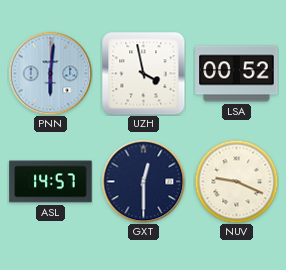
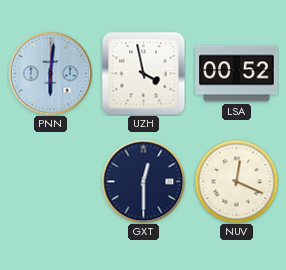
ASL: 14:57 -> none (51, 182)
NUV: 9:19 -> 12:19 (236, 181)
